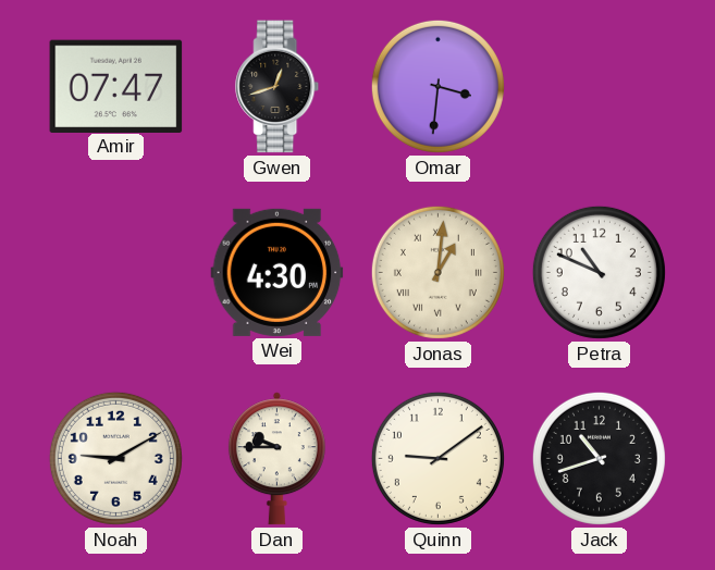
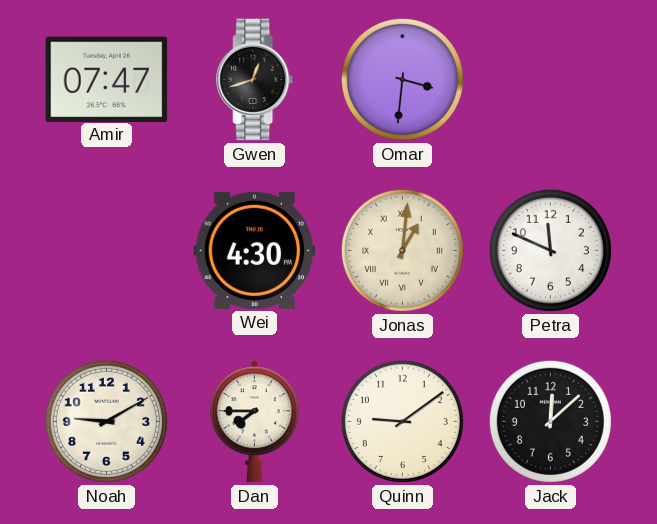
Petra: 10:49 -> 11:49 (550, 250)
Dan: 9:45 -> 7:45 (254, 422)
Jack: 10:42 -> 12:08 (550, 421)
